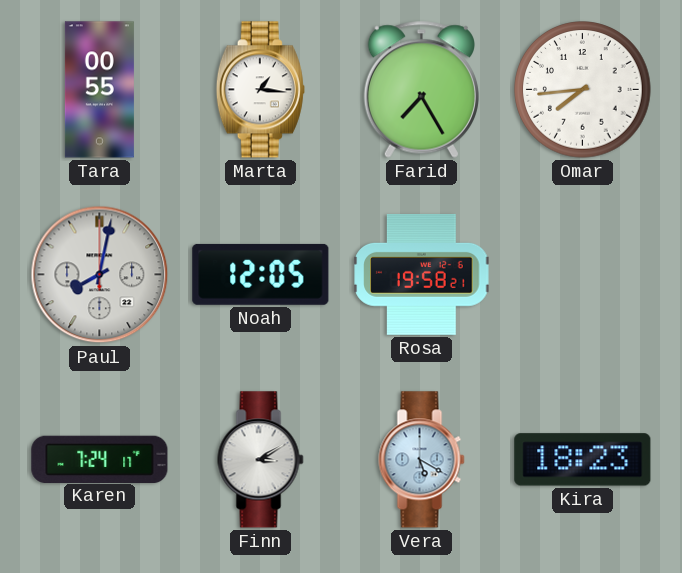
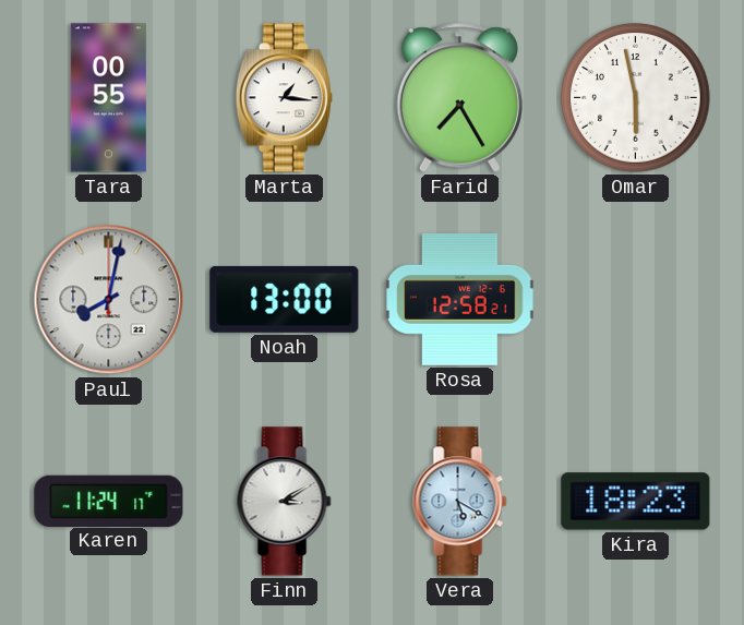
Omar: 7:44 -> 5:58 (636, 98)
Noah: 12:05 -> 13:00 (285, 299)
Rosa: 19:58 -> 12:58 (460, 299)
Karen: 7:24 -> 11:24 (109, 501)
